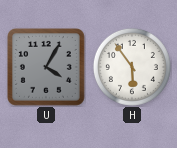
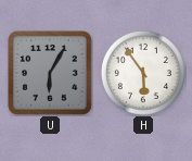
U: 4:05 -> 6:05 (50, 73)
